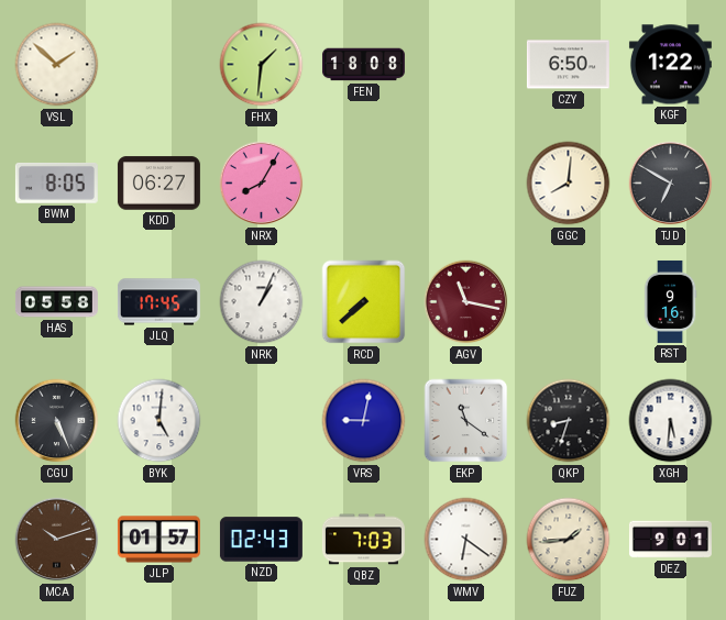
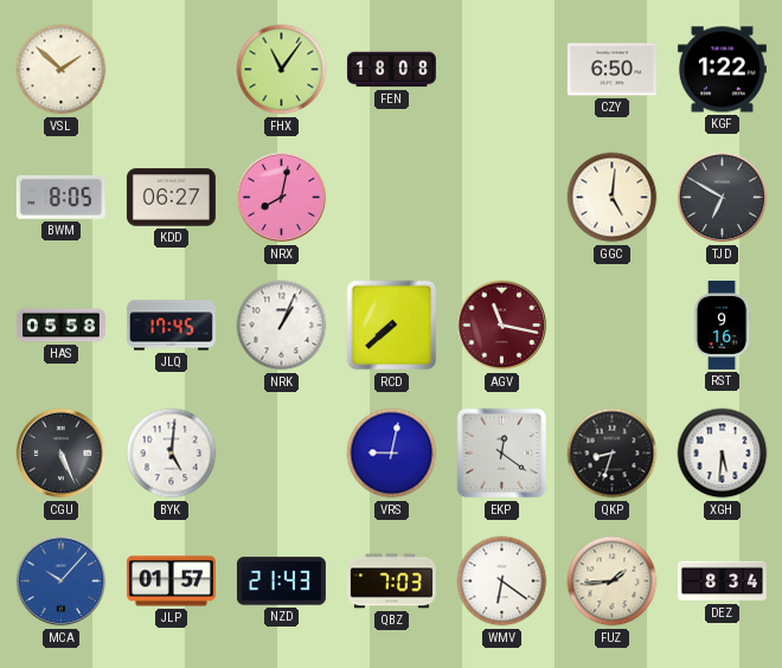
FHX: 1:31 -> 11:06 (282, 70)
NRX: 8:05 -> 8:02 (282, 198)
GGC: 8:01 -> 5:01 (613, 198)
EKP: 11:21 -> 12:21 (502, 454)
MCA: 10:12 -> 10:07 (62, 582)
MCA dial: brown -> blue (62, 582)
NZD: 02:43 -> 21:43 (281, 582)
DEZ: 9:01 -> 8:34 (722, 582)
